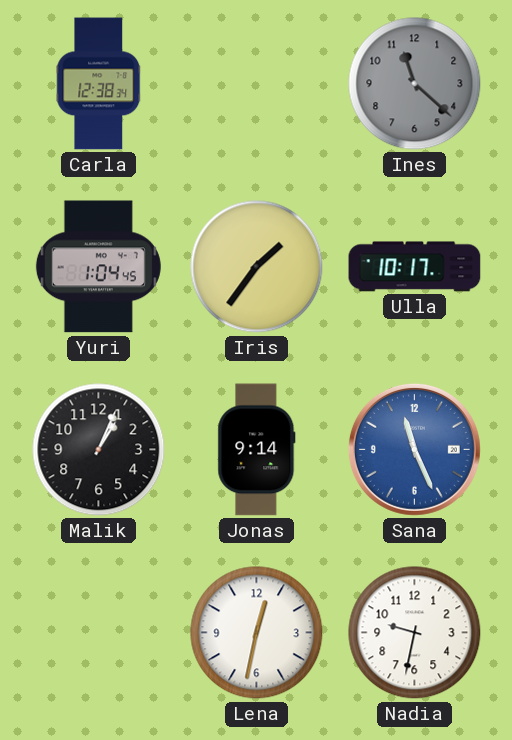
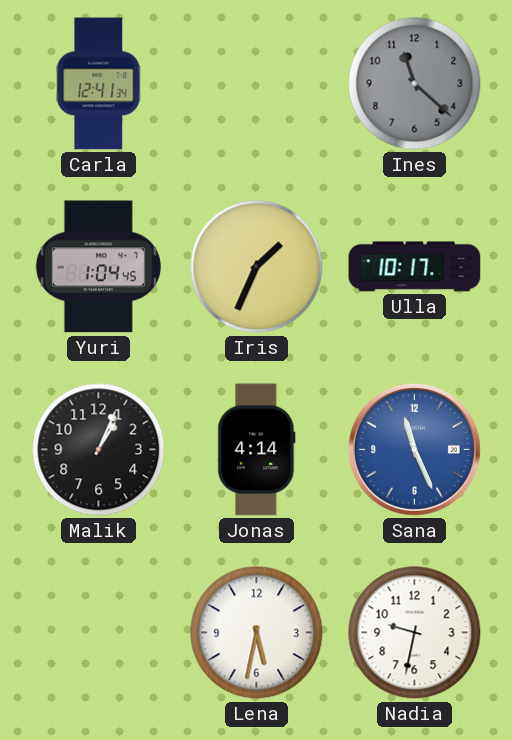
Carla: 12:38 -> 12:41 (99, 84)
Iris: 1:36 -> 1:34 (257, 267)
Jonas: 9:14 -> 4:14 (257, 450)
Lena: 12:32 -> 5:32 (257, 633)
